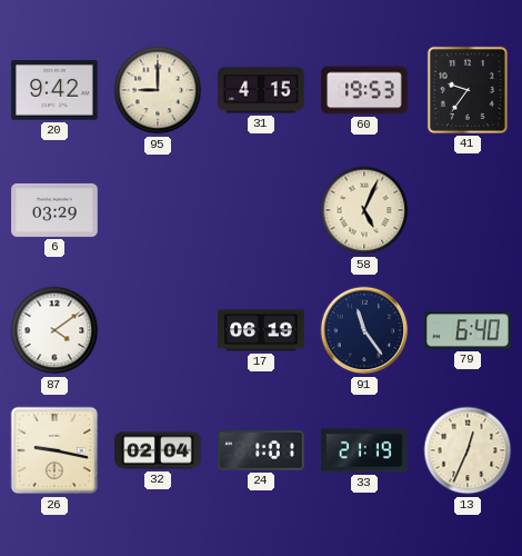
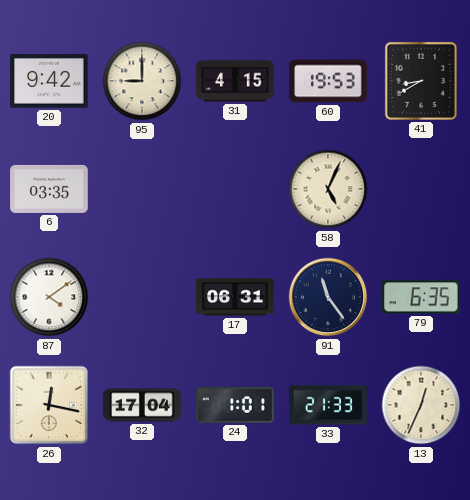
41: 9:36 -> 8:40 (421, 81)
6: 03:29 -> 03:35 (49, 189)
17: 06:19 -> 06:31 (235, 297)
79: 6:40 -> 6:35 (421, 297)
26: 9:17 -> 12:17 (49, 405)
32: 02:04 -> 17:04 (142, 405)
33: 21:19 -> 21:33 (328, 405)
